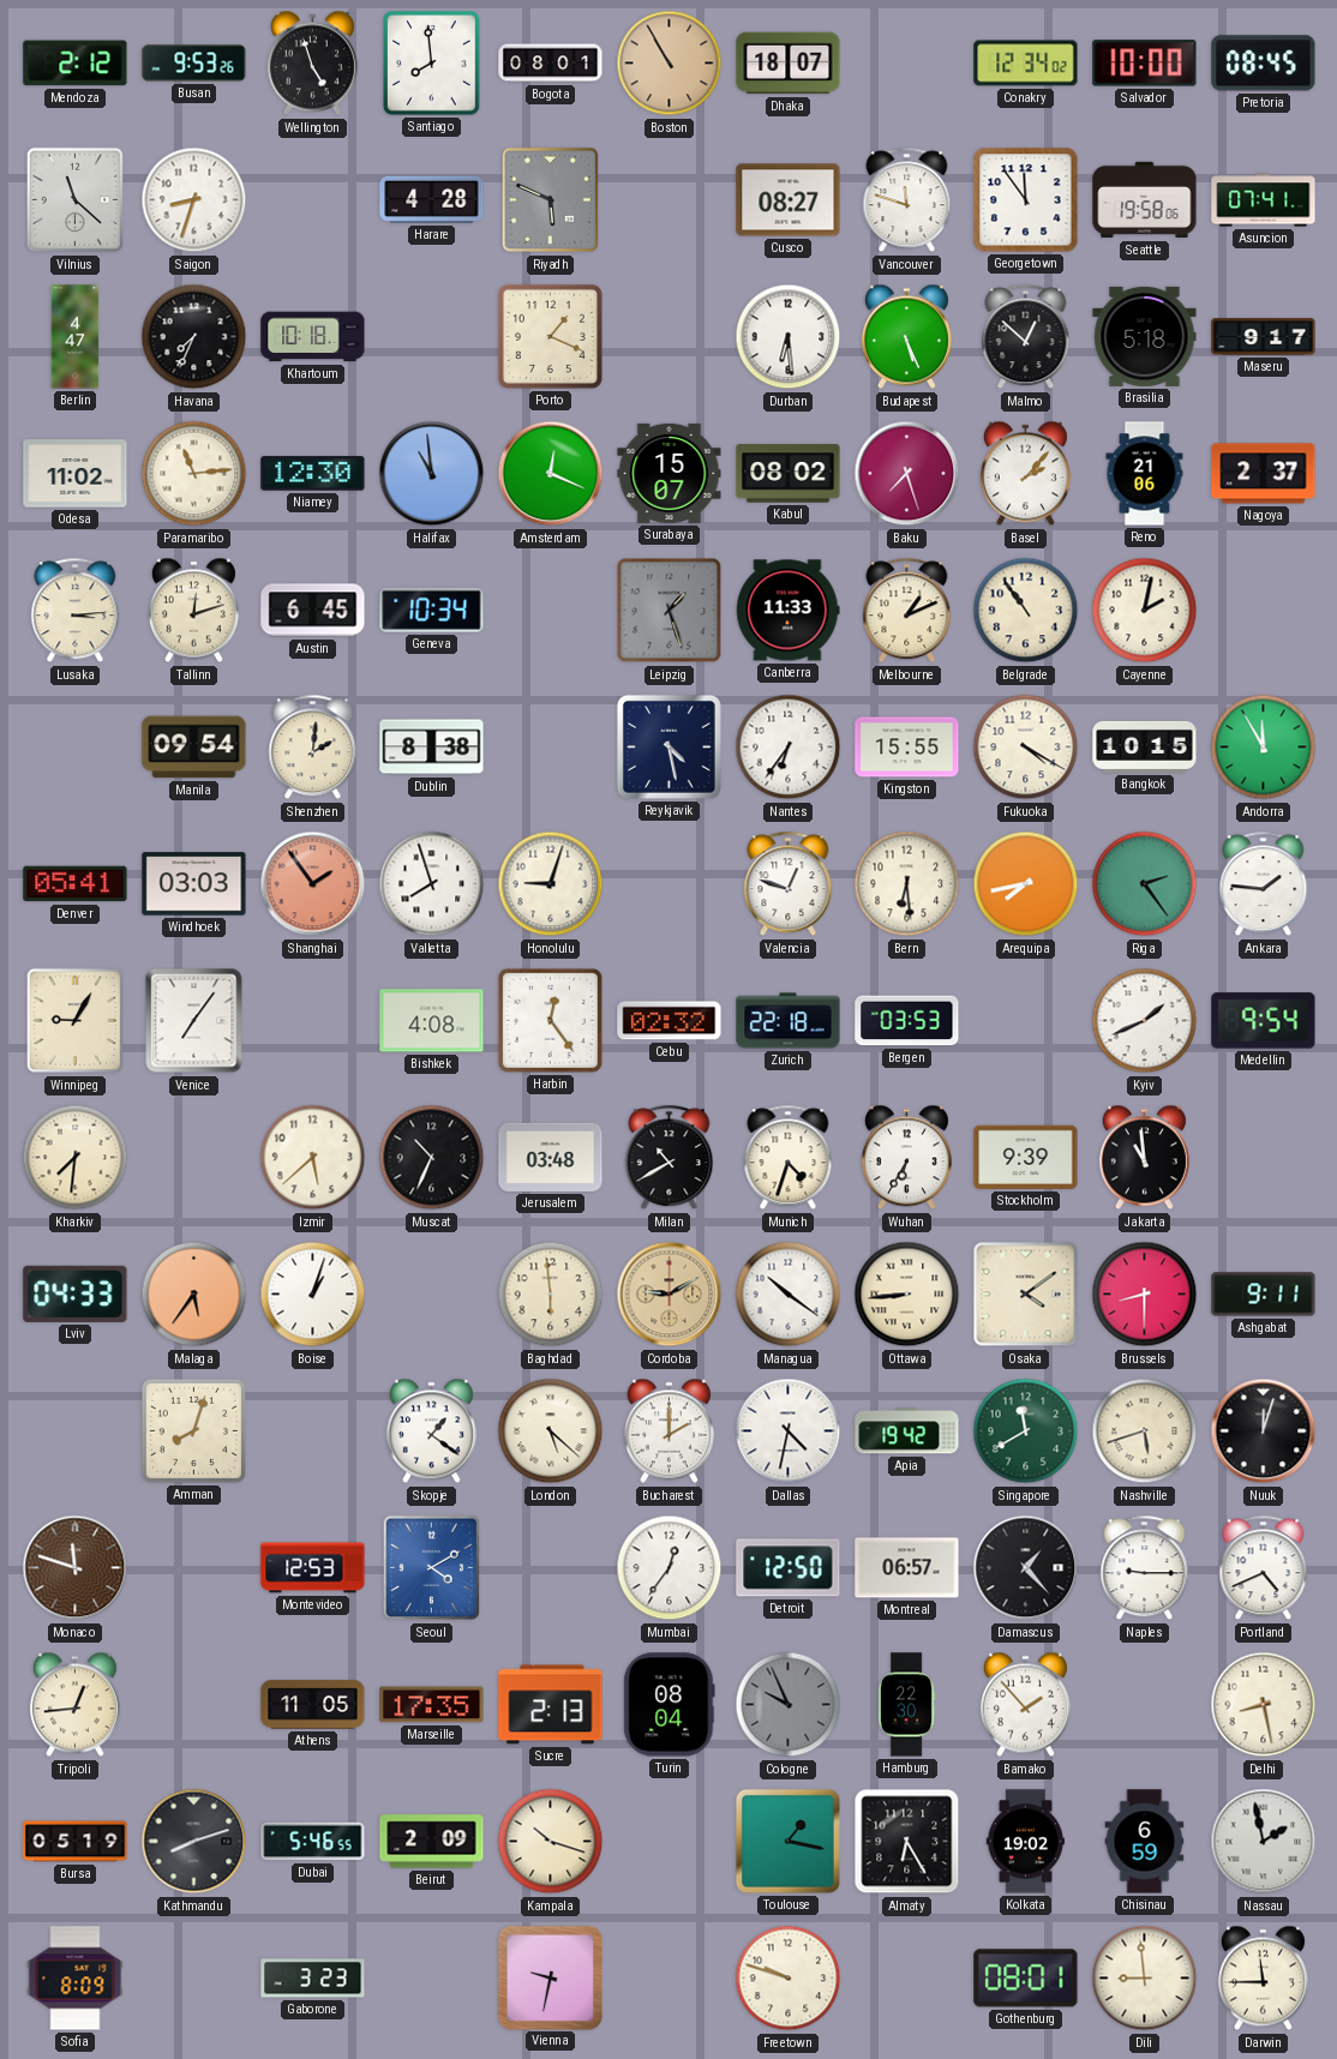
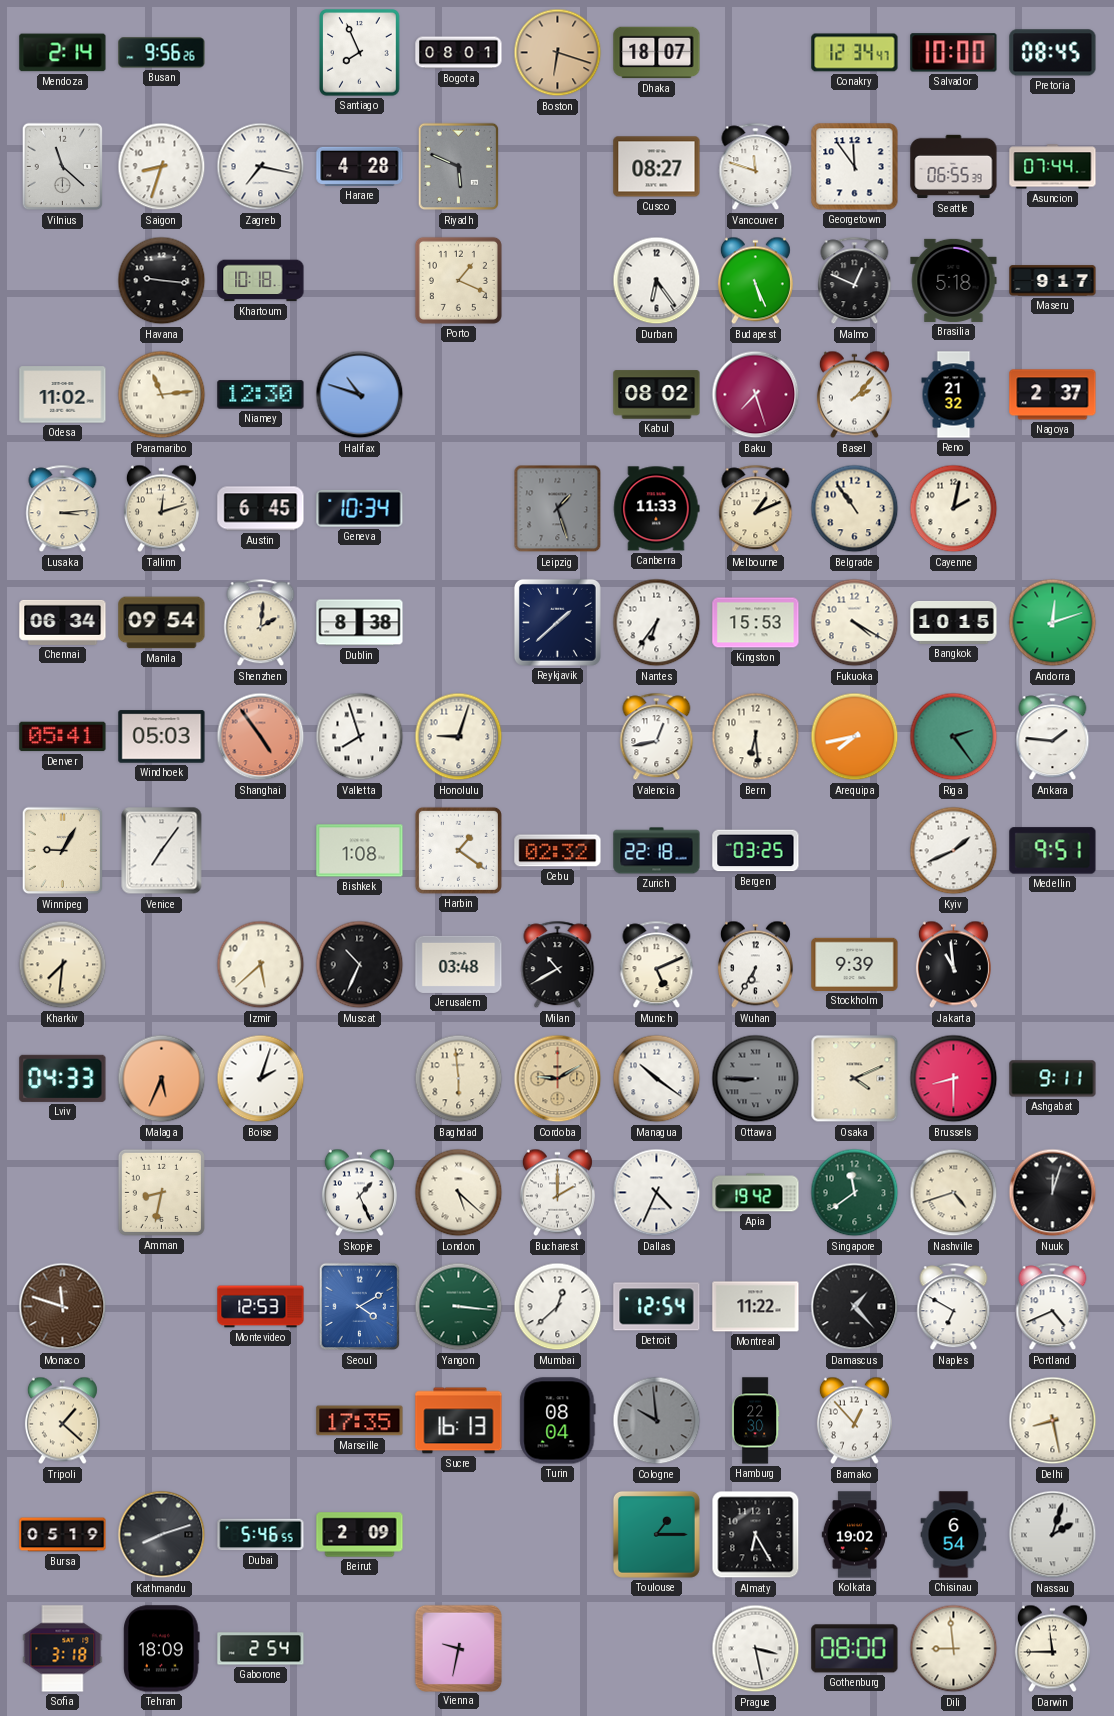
Mendoza: 2:12 -> 2:14 (63, 53)
Busan: 9:53 -> 9:56 (162, 53)
Wellington: 4:57 -> none (312, 64)
Santiago: 7:59 -> 7:56 (360, 53)
Boston: 10:55 -> 6:18 (558, 53)
Conakry: 12:34:02 -> 12:34:47 (855, 53)
Zagreb: none -> 7:17 (261, 167)
Seattle: 19:58 -> 06:55 (954, 167)
Asuncion: 07:41 -> 07:44 (1053, 167)
Berlin: 4:47 -> none (76, 337)
Havana: 7:34 -> 9:16 (162, 281)
Durban: 6:29 -> 6:24 (657, 281)
Malmo: 12:52 -> 12:49 (855, 281)
Halifax: 10:59 -> 10:48 (360, 395)
Amsterdam: 12:19 -> none (551, 474)
Surabaya: 15:07 -> none (670, 473)
Reno: 21:06 -> 21:32 (954, 395)
Chennai: none -> 06:34 (63, 622)
Reykjavik: 4:28 -> 1:38 (557, 622)
Kingston: 15:55 -> 15:53 (756, 623)
Andorra: 11:55 -> 12:12 (1053, 623)
Windhoek: 03:03 -> 05:03 (162, 737)
Shanghai: 1:54 -> 4:54 (261, 737)
Valencia: 12:48 -> 12:43 (657, 737)
Bishkek: 4:08 -> 1:08 (360, 851)
Harbin: 12:24 -> 1:21 (458, 850)
Bergen: 03:53 -> 03:25 (756, 851)
Medellin: 9:54 -> 9:51 (1053, 851)
Munich: 4:33 -> 5:11 (657, 965)
Malaga: 5:36 -> 5:34 (162, 1079)
Boise: 1:03 -> 2:03 (261, 1079)
Ottawa: 8:44 -> 8:45 (756, 1079)
Ottawa dial: cream -> grey (756, 1079)
Osaka: 4:09 -> 4:11 (855, 1079)
Amman: 8:03 -> 8:32 (161, 1192)
Skopje: 1:21 -> 1:26 (359, 1193)
Dallas: 4:32 -> 4:34 (657, 1193)
Singapore: 11:40 -> 11:39 (855, 1193)
Nashville: 5:42 -> 4:42 (954, 1193)
Yangon: none -> 3:16 (459, 1307)
Mumbai: 12:36 -> 12:38 (558, 1307)
Detroit: 12:50 -> 12:54 (657, 1307)
Montreal: 06:57 -> 11:22 (756, 1307)
Naples: 9:15 -> 6:50 (954, 1307)
Tripoli: 12:44 -> 1:22 (62, 1421)
Athens: 11:05 -> none (313, 1705)
Sucre: 2:13 -> 16:13 (459, 1421)
Cologne: 9:56 -> 9:59 (657, 1421)
Bamako: 1:53 -> 12:53 (854, 1421)
Kampala: 10:18 -> none (551, 1842)
Toulouse: 1:17 -> 1:15 (656, 1534)
Chisinau: 6:59 -> 6:54 (954, 1535)
Nassau: 1:58 -> 2:03 (1053, 1535)
Sofia: 8:09 -> 3:18 (63, 1649)
Tehran: none -> 18:09 (162, 1649)
Gaborone: 3:23 -> 2:54 (261, 1649)
Freetown: 9:48 -> none (789, 1979)
Prague: none -> 3:28 (756, 1649)
Gothenburg: 08:01 -> 08:00 (855, 1649)
